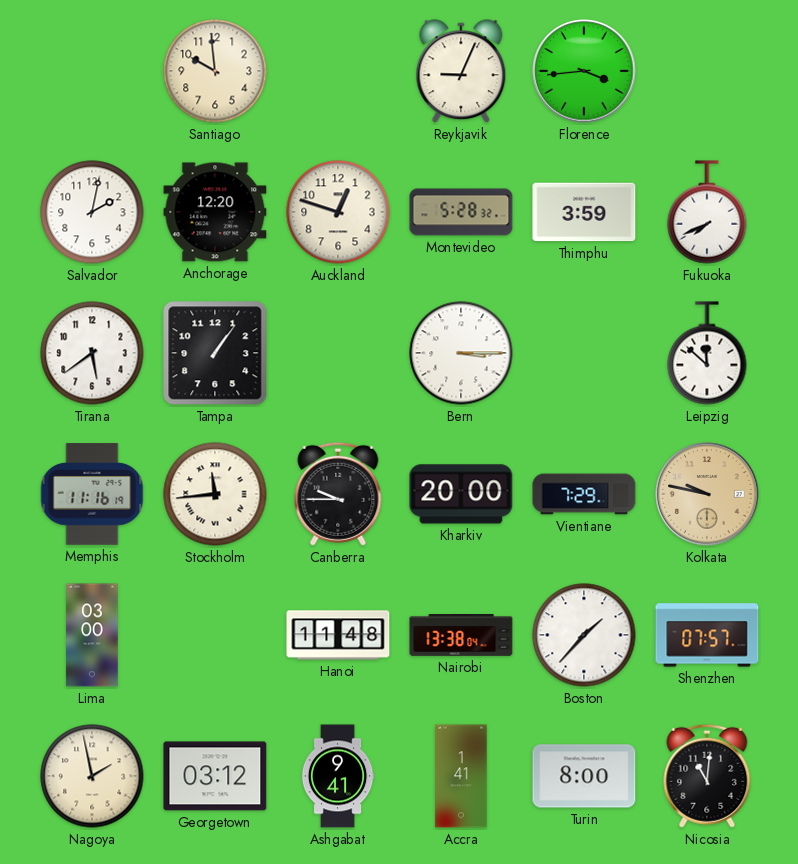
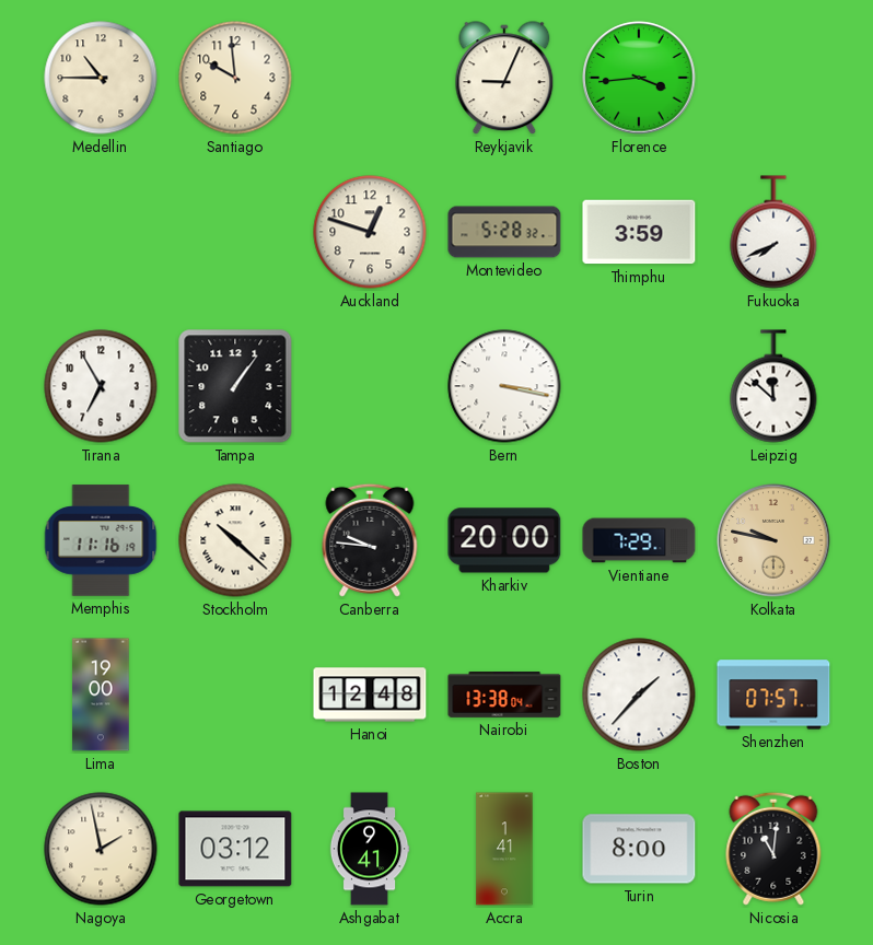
Medellin: none -> 10:45 (101, 78)
Salvador: 2:02 -> none (92, 212)
Anchorage: 12:20 -> none (215, 212)
Tirana: 5:39 -> 6:55 (101, 386)
Bern: 3:15 -> 3:17 (504, 386)
Stockholm: 11:44 -> 10:22 (235, 540)
Canberra: 9:45 -> 9:46 (370, 540)
Lima: 03:00 -> 19:00 (101, 695)
Hanoi: 11:48 -> 12:48 (370, 695)
